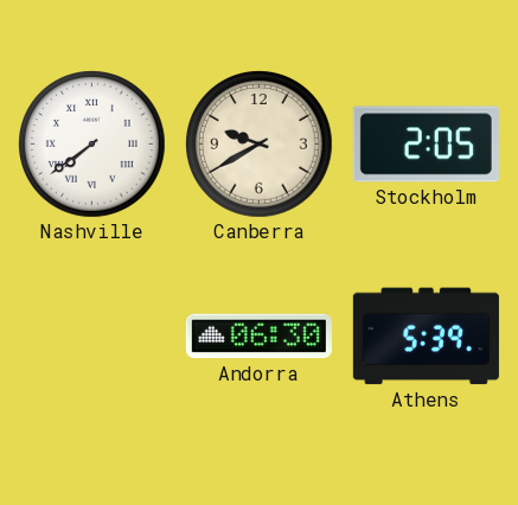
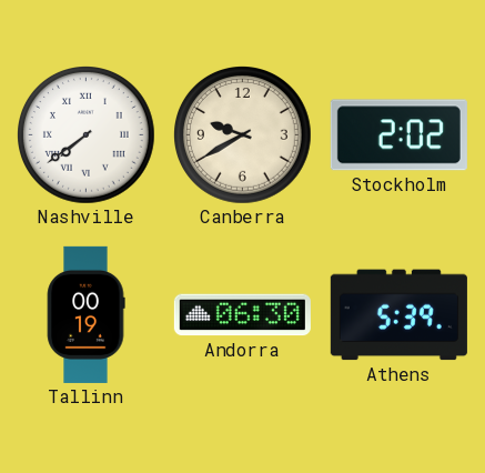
Stockholm: 2:05 -> 2:02 (398, 135)
Tallinn: none -> 00:19 (85, 314)
